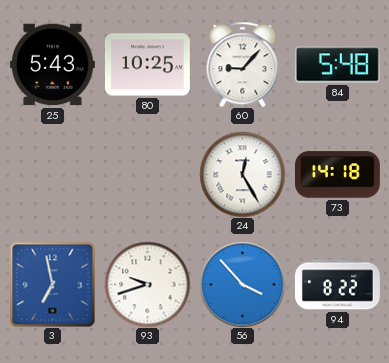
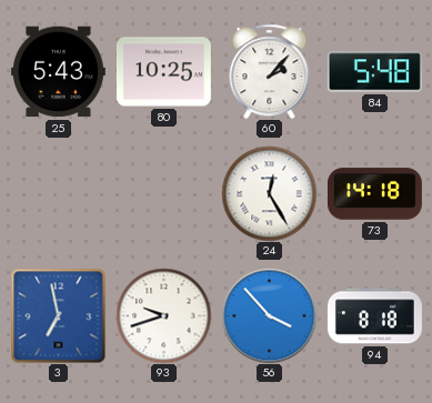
60: 9:07 -> 2:07 (270, 71)
94: 8:22 -> 8:18 (375, 316)
